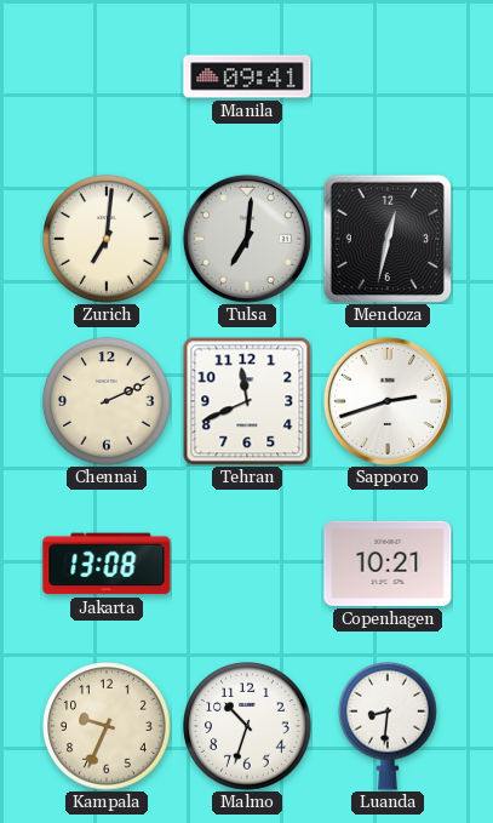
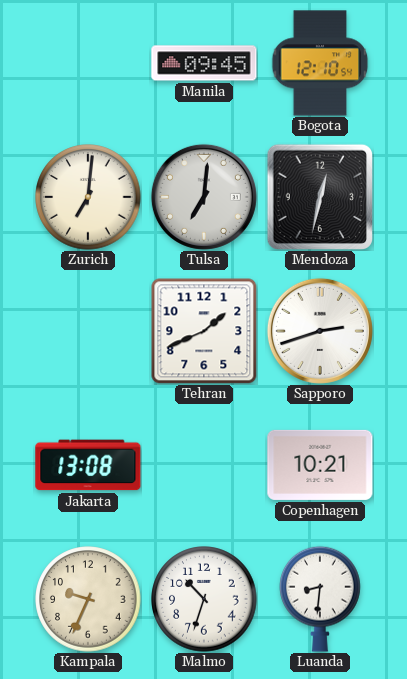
Manila: 09:41 -> 09:45 (204, 63)
Bogota: none -> 12:10 (320, 63)
Chennai: 2:11 -> none (107, 401)
Tehran: 11:41 -> 1:41 (204, 331)
